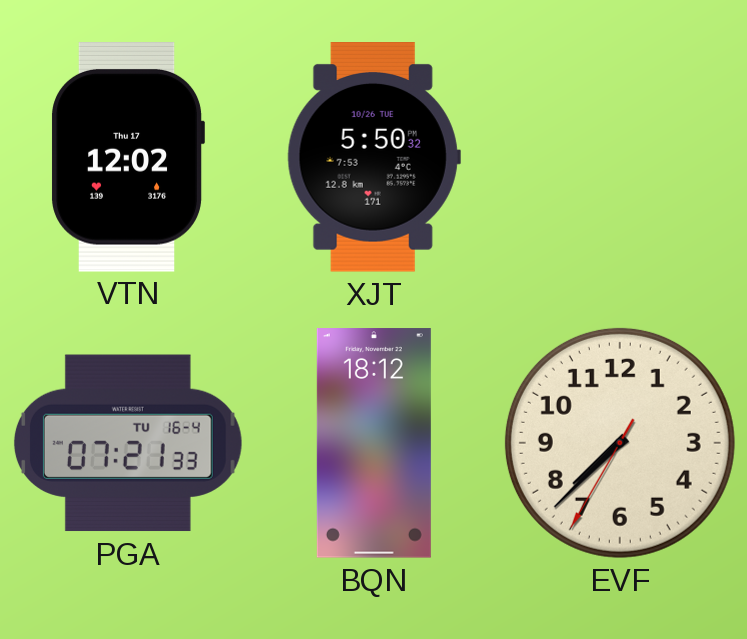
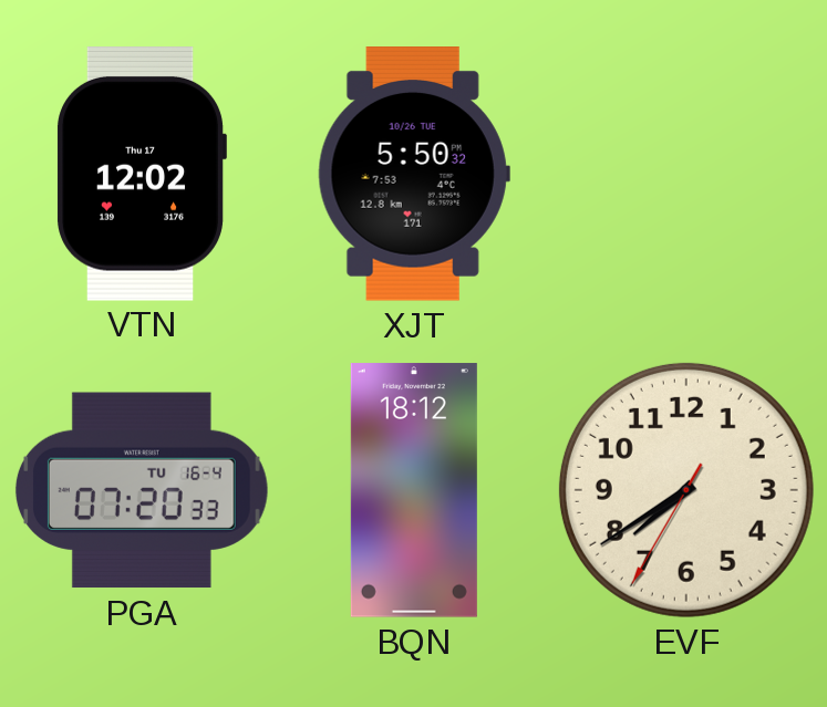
PGA: 07:21 -> 07:20 (142, 490)
EVF: 7:37 -> 7:39 (686, 490)
